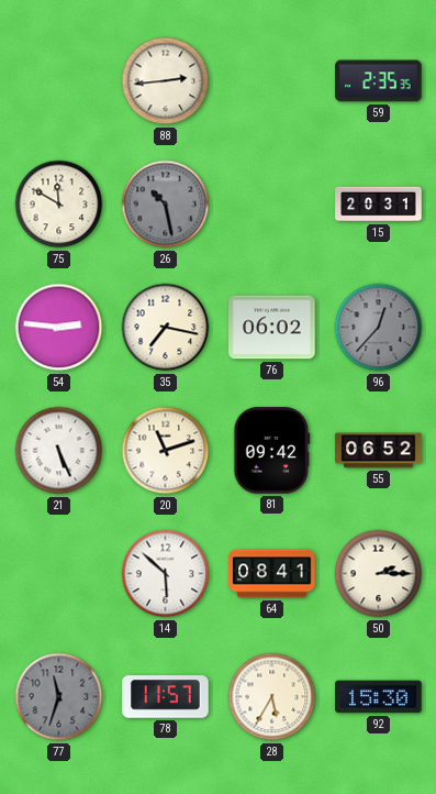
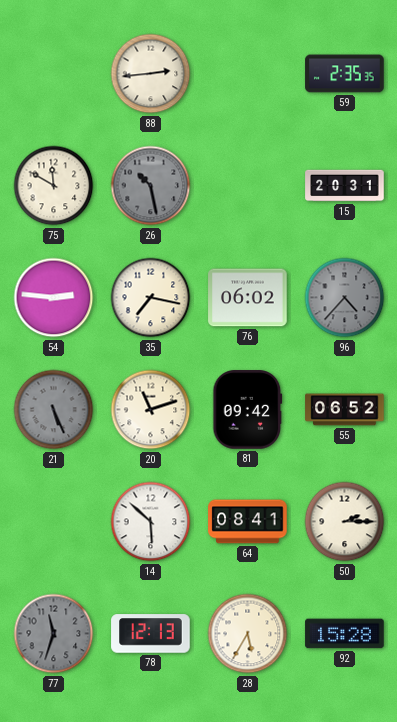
96: 12:37 -> 4:37 (345, 298)
21 dial: white -> grey (54, 410)
78: 11:57 -> 12:13 (151, 634)
92: 15:30 -> 15:28 (345, 634)
